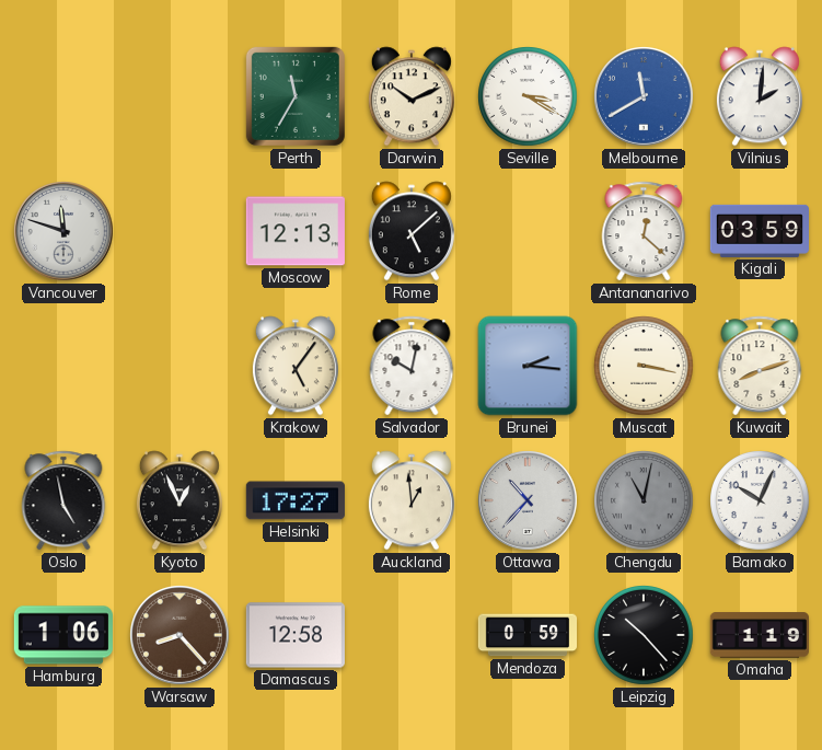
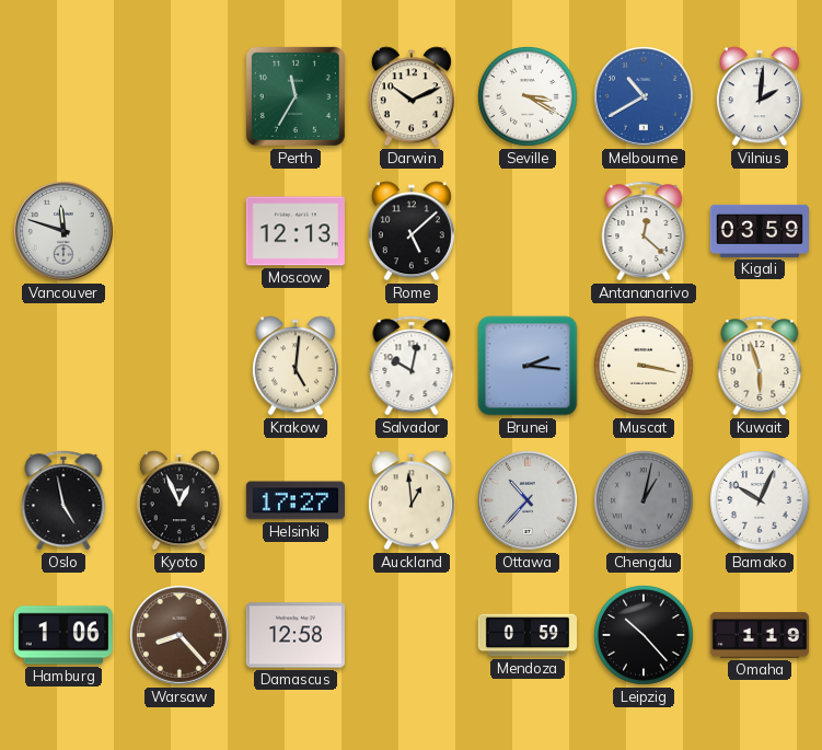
Melbourne: 11:40 -> 10:40 (645, 97)
Krakow: 5:06 -> 5:01 (296, 366)
Kuwait: 8:12 -> 5:57 (760, 366)
Chengdu: 11:02 -> 1:02 (644, 500)
